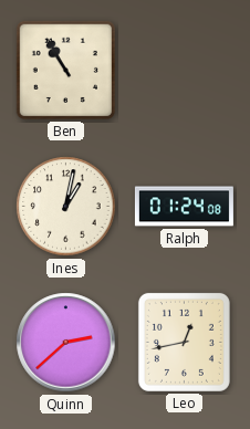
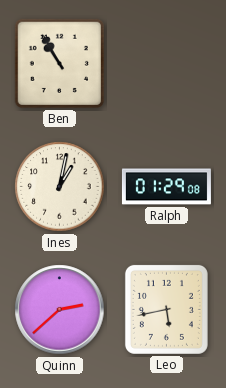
Ralph: 01:24 -> 01:29 (166, 187)
Leo: 12:43 -> 5:43 (166, 309)
